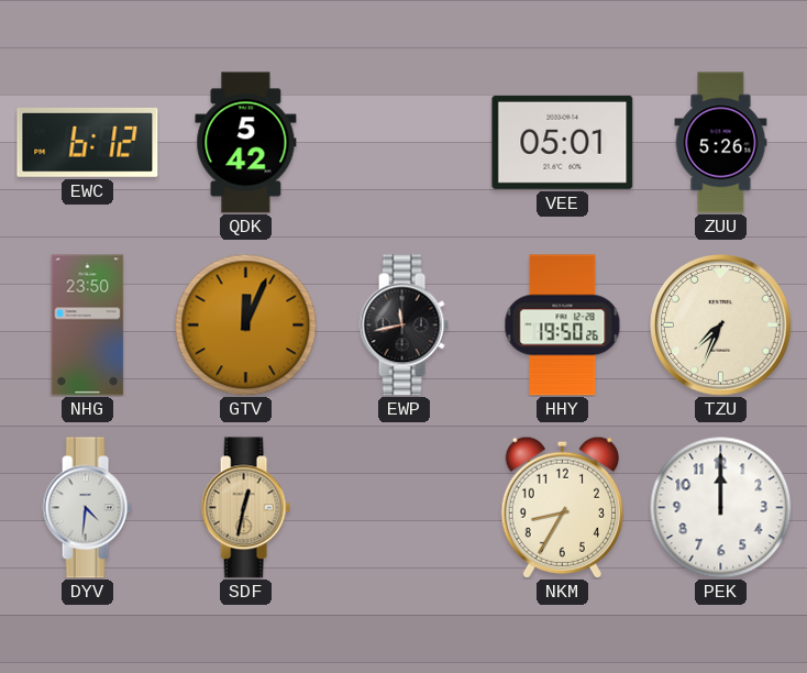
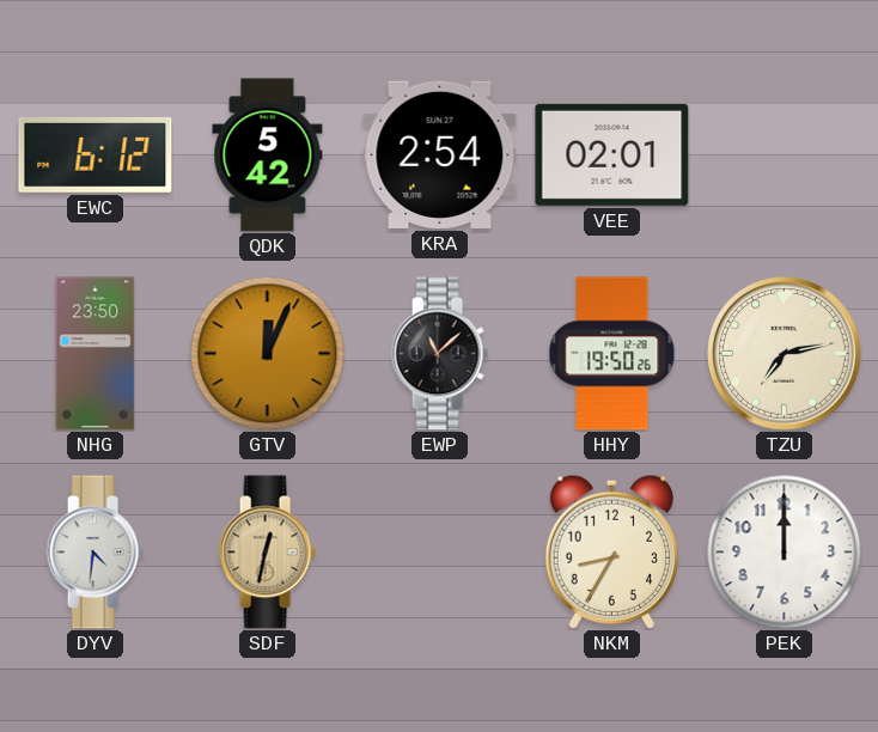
KRA: none -> 2:54 (440, 154)
VEE: 05:01 -> 02:01 (612, 154)
ZUU: 5:26 -> none (721, 143)
EWP: 11:43 -> 11:08 (439, 354)
TZU: 7:34 -> 7:13 (785, 354)
